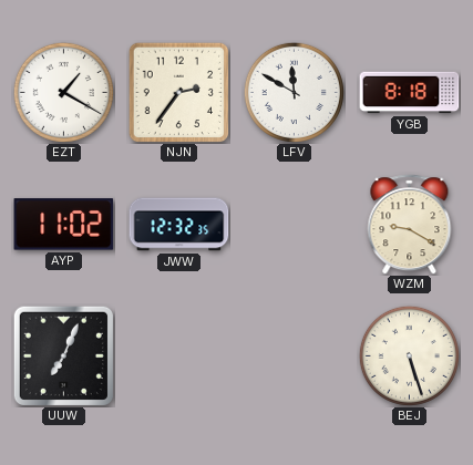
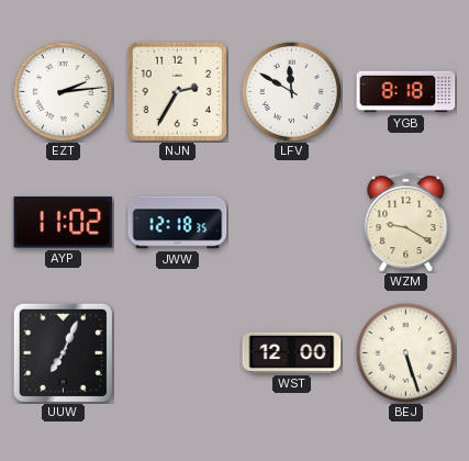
EZT: 1:20 -> 2:14 (63, 91)
NJN: 2:36 -> 2:35 (177, 91)
JWW: 12:32 -> 12:18 (178, 223)
WST: none -> 12:00 (292, 352)
